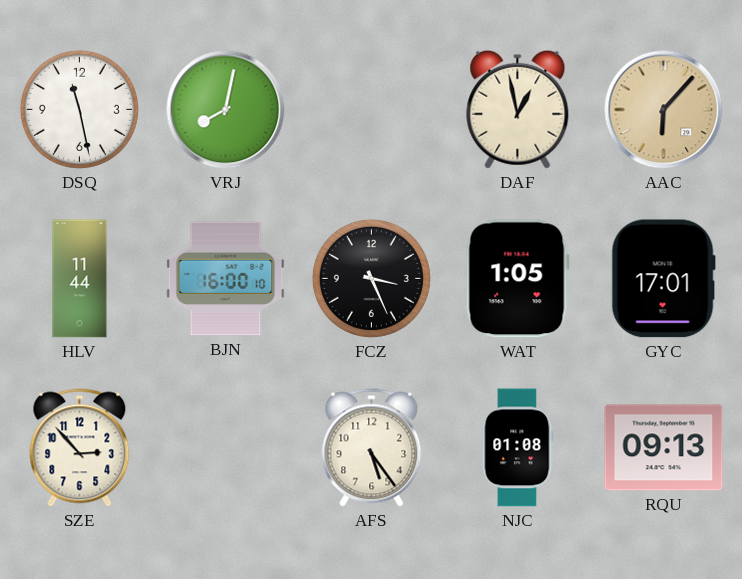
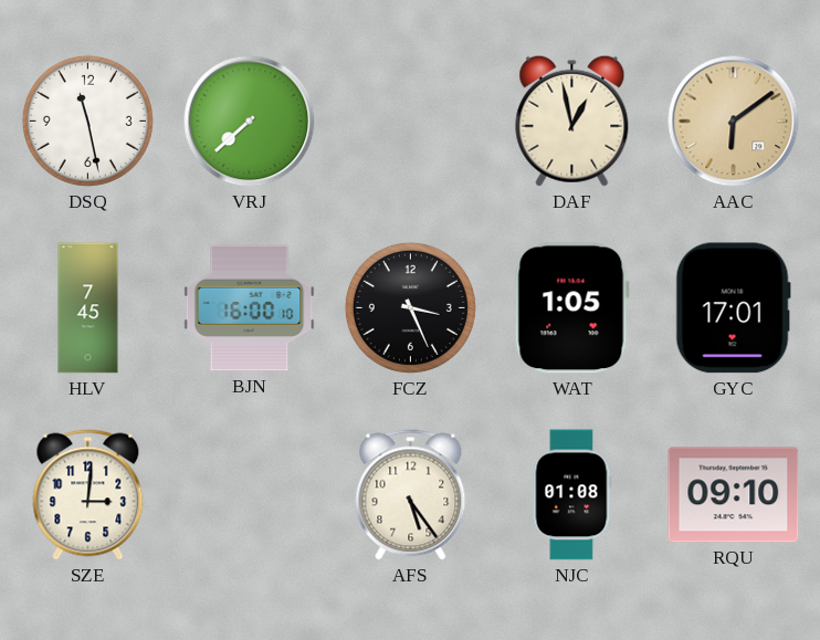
VRJ: 8:02 -> 7:38 (250, 122)
AAC: 6:07 -> 6:09 (734, 122)
HLV: 11:44 -> 7:45 (88, 308)
SZE: 2:53 -> 3:01 (88, 495)
RQU: 09:13 -> 09:10 (734, 495)
